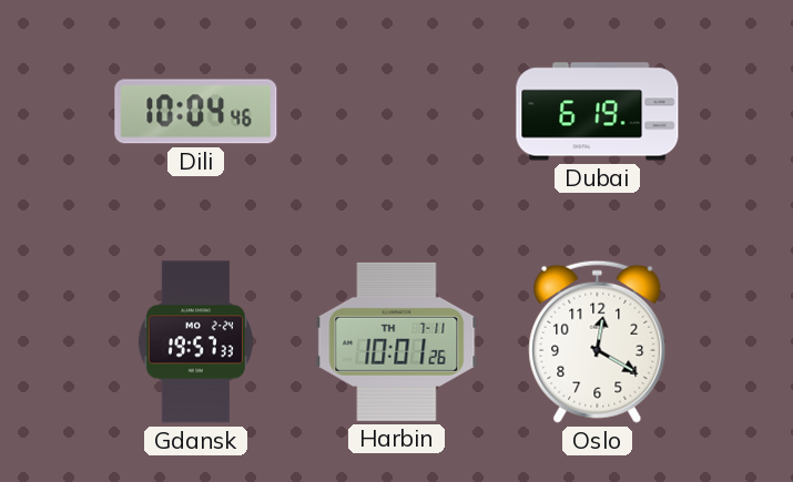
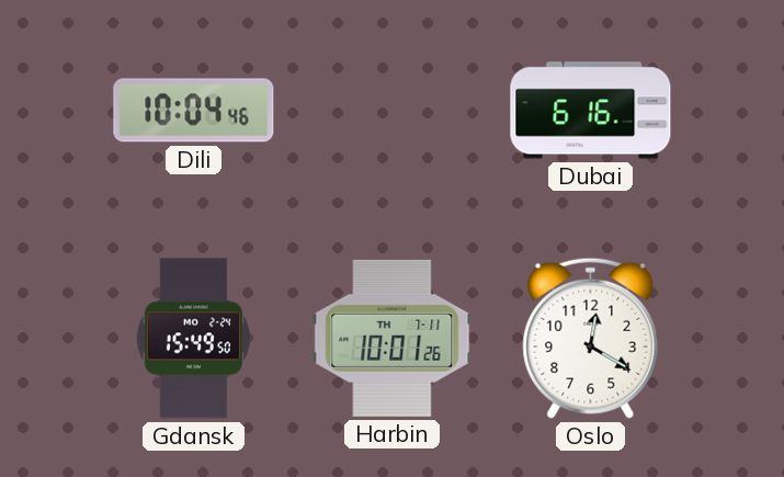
Dubai: 6:19 -> 6:16 (591, 111)
Gdansk: 19:57 -> 15:49 (193, 339)
